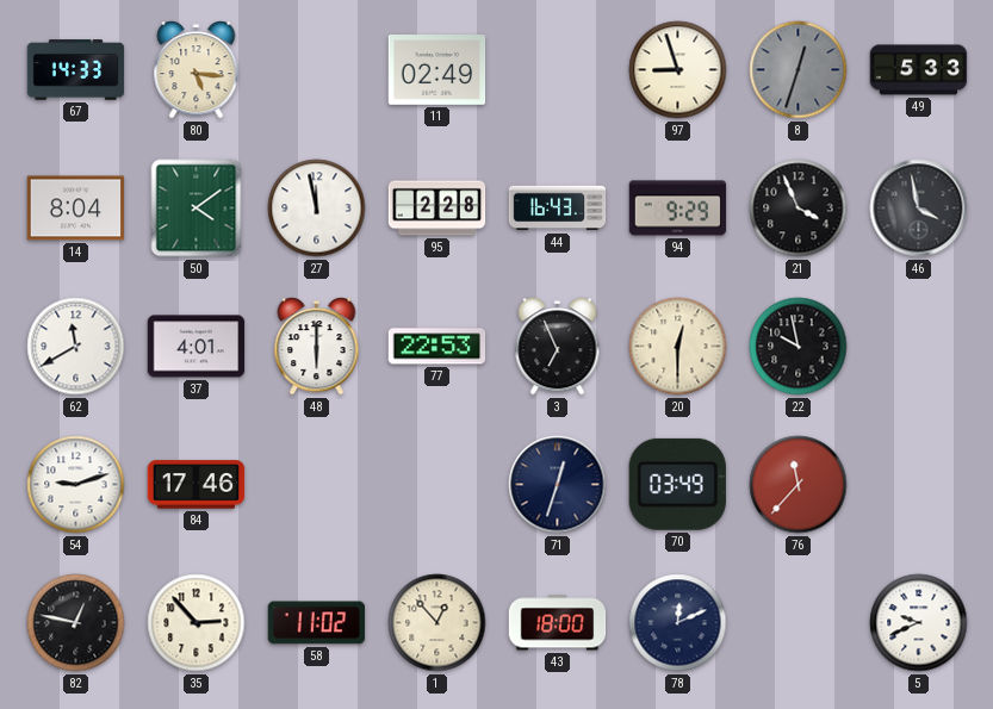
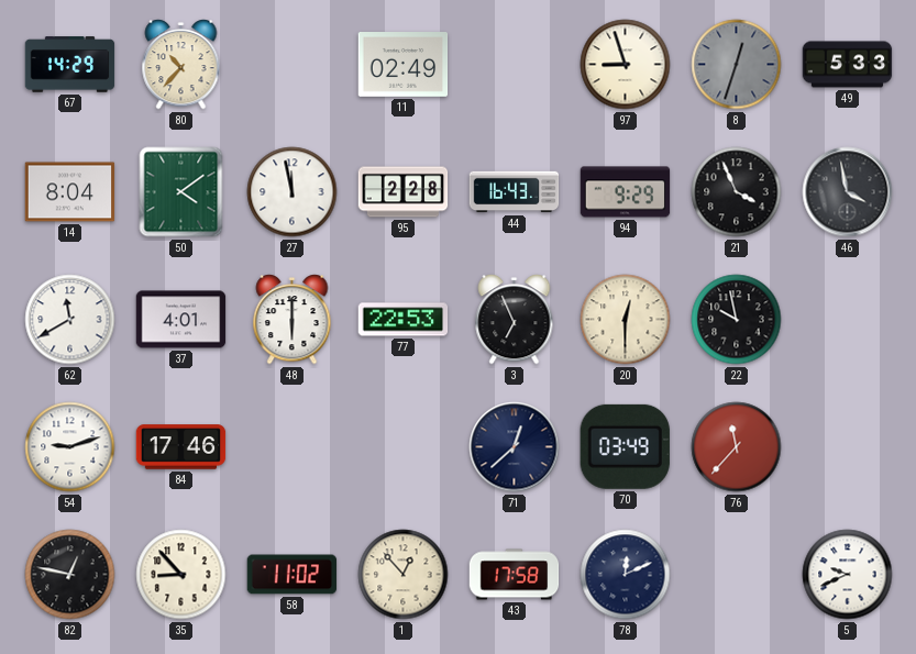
67: 14:33 -> 14:29 (70, 65)
80: 5:16 -> 10:37 (181, 65)
71: 12:33 -> 12:38 (515, 447)
35: 2:53 -> 8:53 (181, 575)
43: 18:00 -> 17:58 (515, 575)
